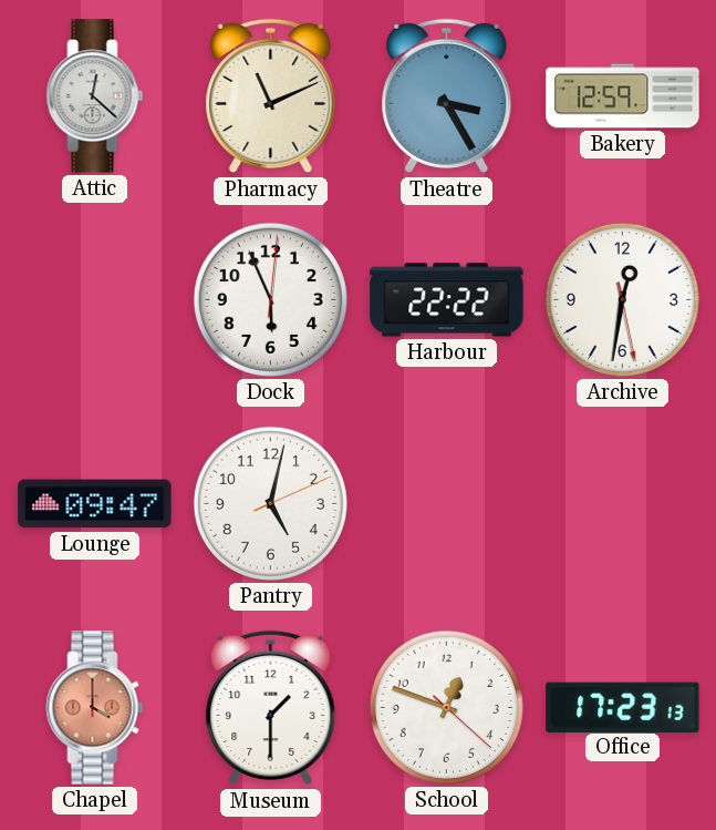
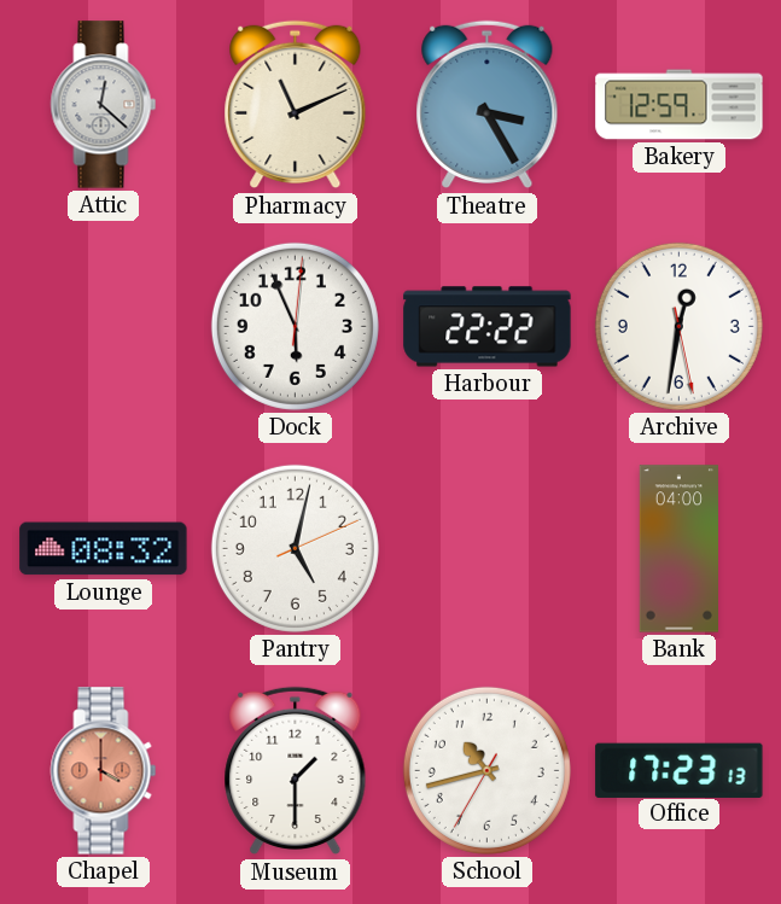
Lounge: 09:47 -> 08:32 (104, 549)
Bank: none -> 04:00 (678, 549)
School: 12:48 -> 10:42 (486, 770)
